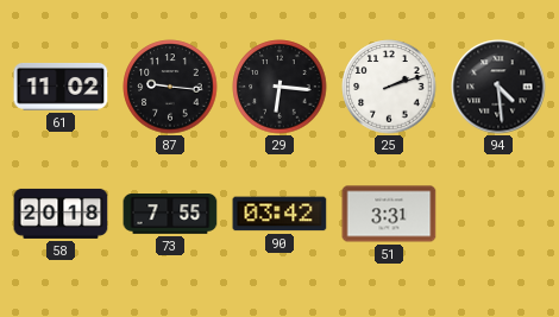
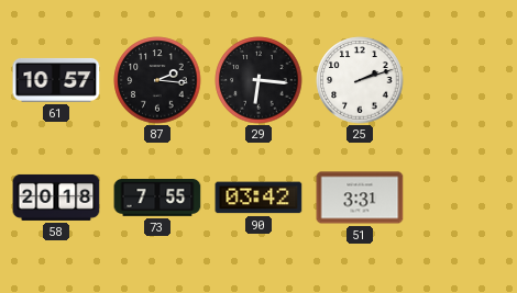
61: 11:02 -> 10:57 (56, 80)
87: 9:16 -> 2:16 (157, 80)
94: 4:29 -> none (498, 87)
